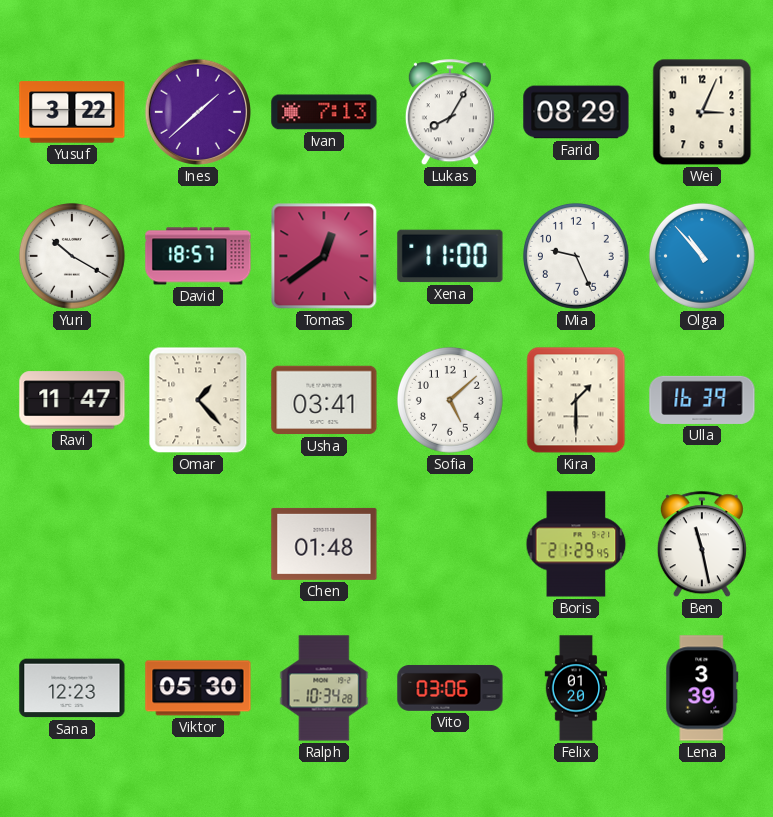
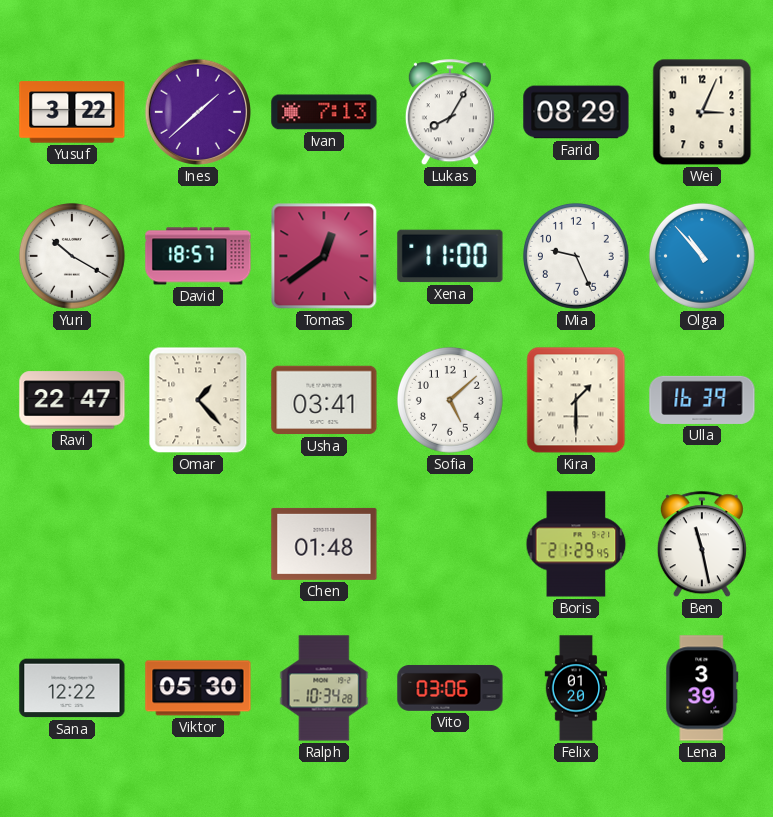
Ravi: 11:47 -> 22:47 (72, 400)
Sana: 12:23 -> 12:22 (72, 688)
